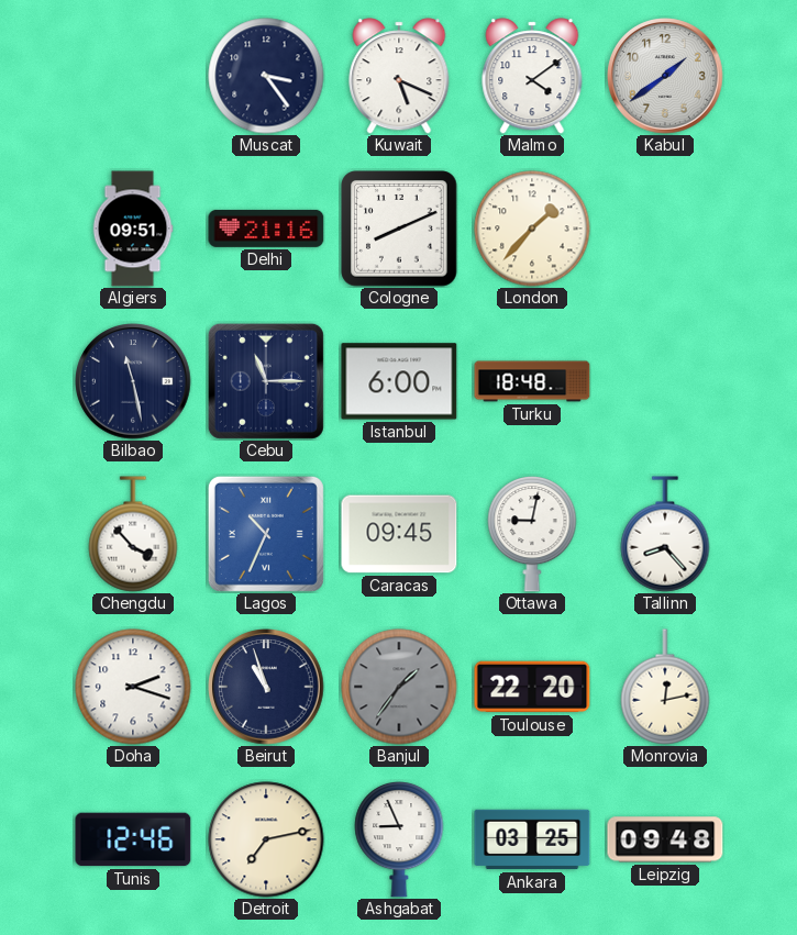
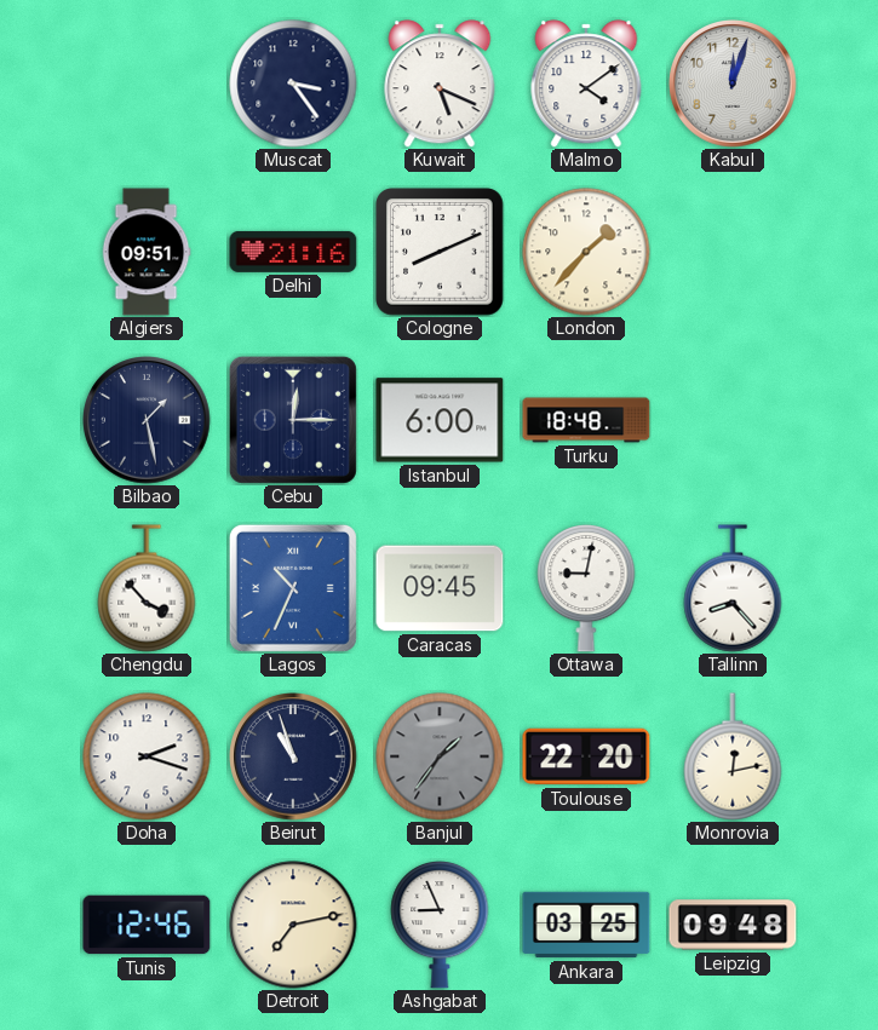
Kabul: 1:39 -> 12:03 (733, 84)
Bilbao: 11:28 -> 1:28 (147, 420)
Cebu: 11:15 -> 12:15 (293, 420)
